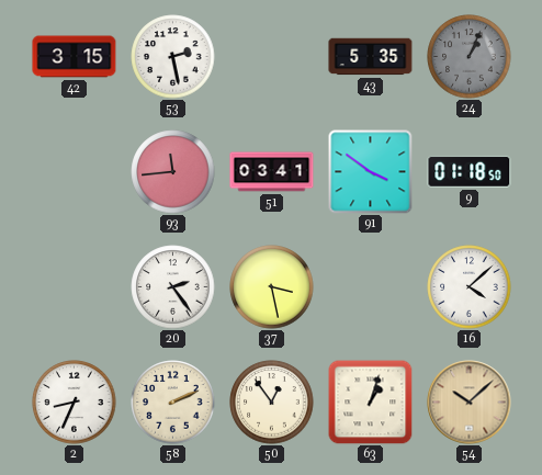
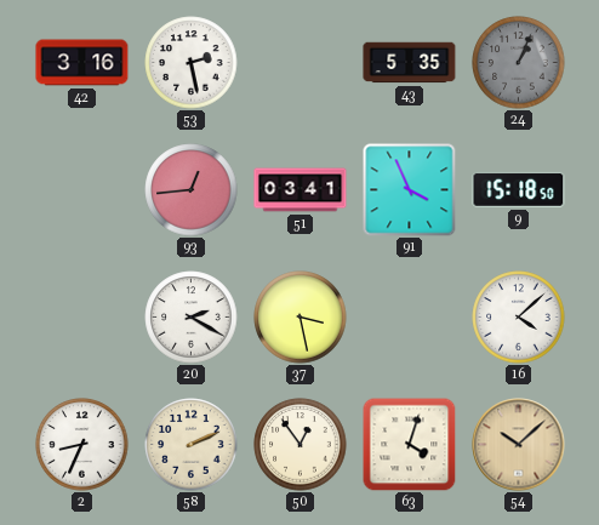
42: 3:15 -> 3:16 (82, 63)
93: 11:44 -> 12:44 (192, 190)
91: 3:51 -> 3:56 (410, 190)
9: 01:18 -> 15:18 (519, 189)
20: 2:24 -> 2:20 (192, 318)
63: 1:03 -> 4:03 (409, 444)
